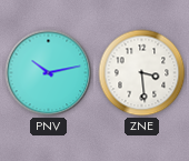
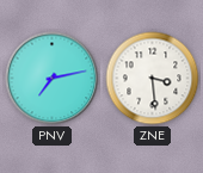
PNV: 10:13 -> 7:13 (53, 79)
